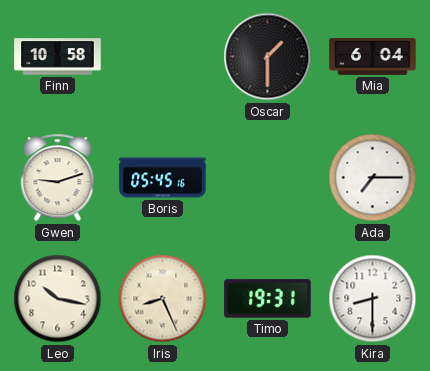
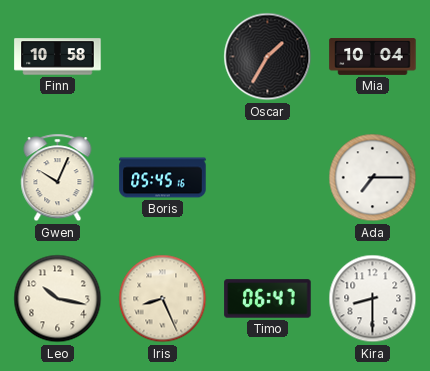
Oscar: 1:30 -> 1:35 (268, 57)
Mia: 6:04 -> 10:04 (373, 57)
Gwen: 9:12 -> 10:04 (58, 178)
Timo: 19:31 -> 06:47 (268, 299)
